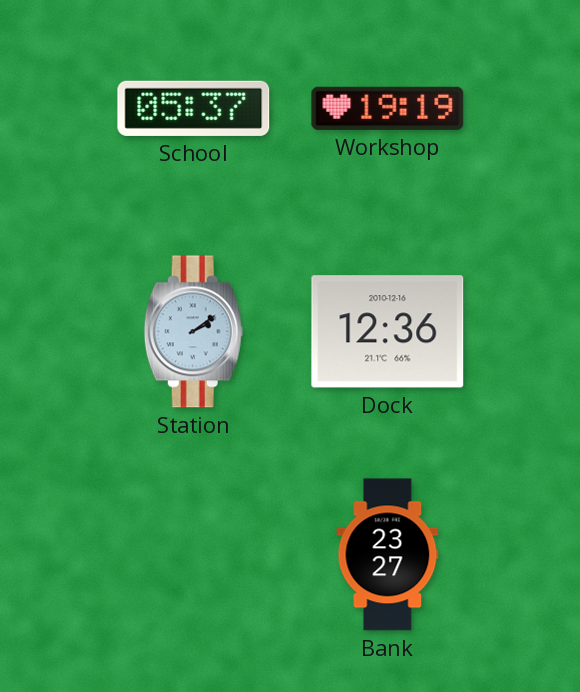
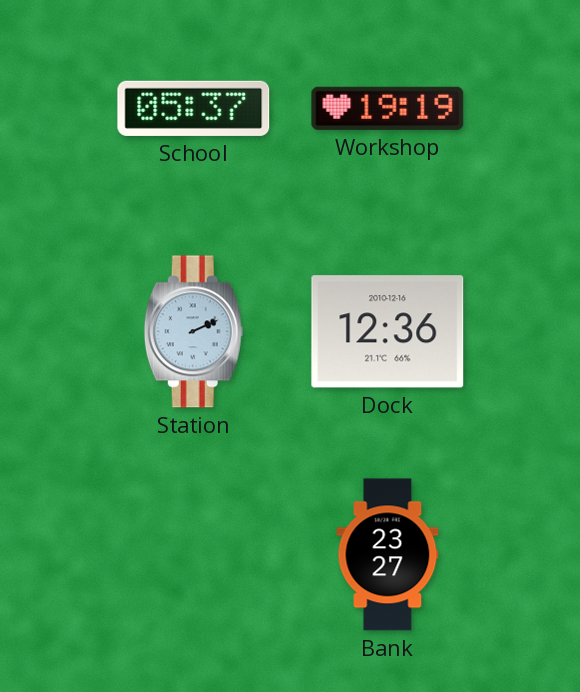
Station: 2:09 -> 2:11 (193, 332)
